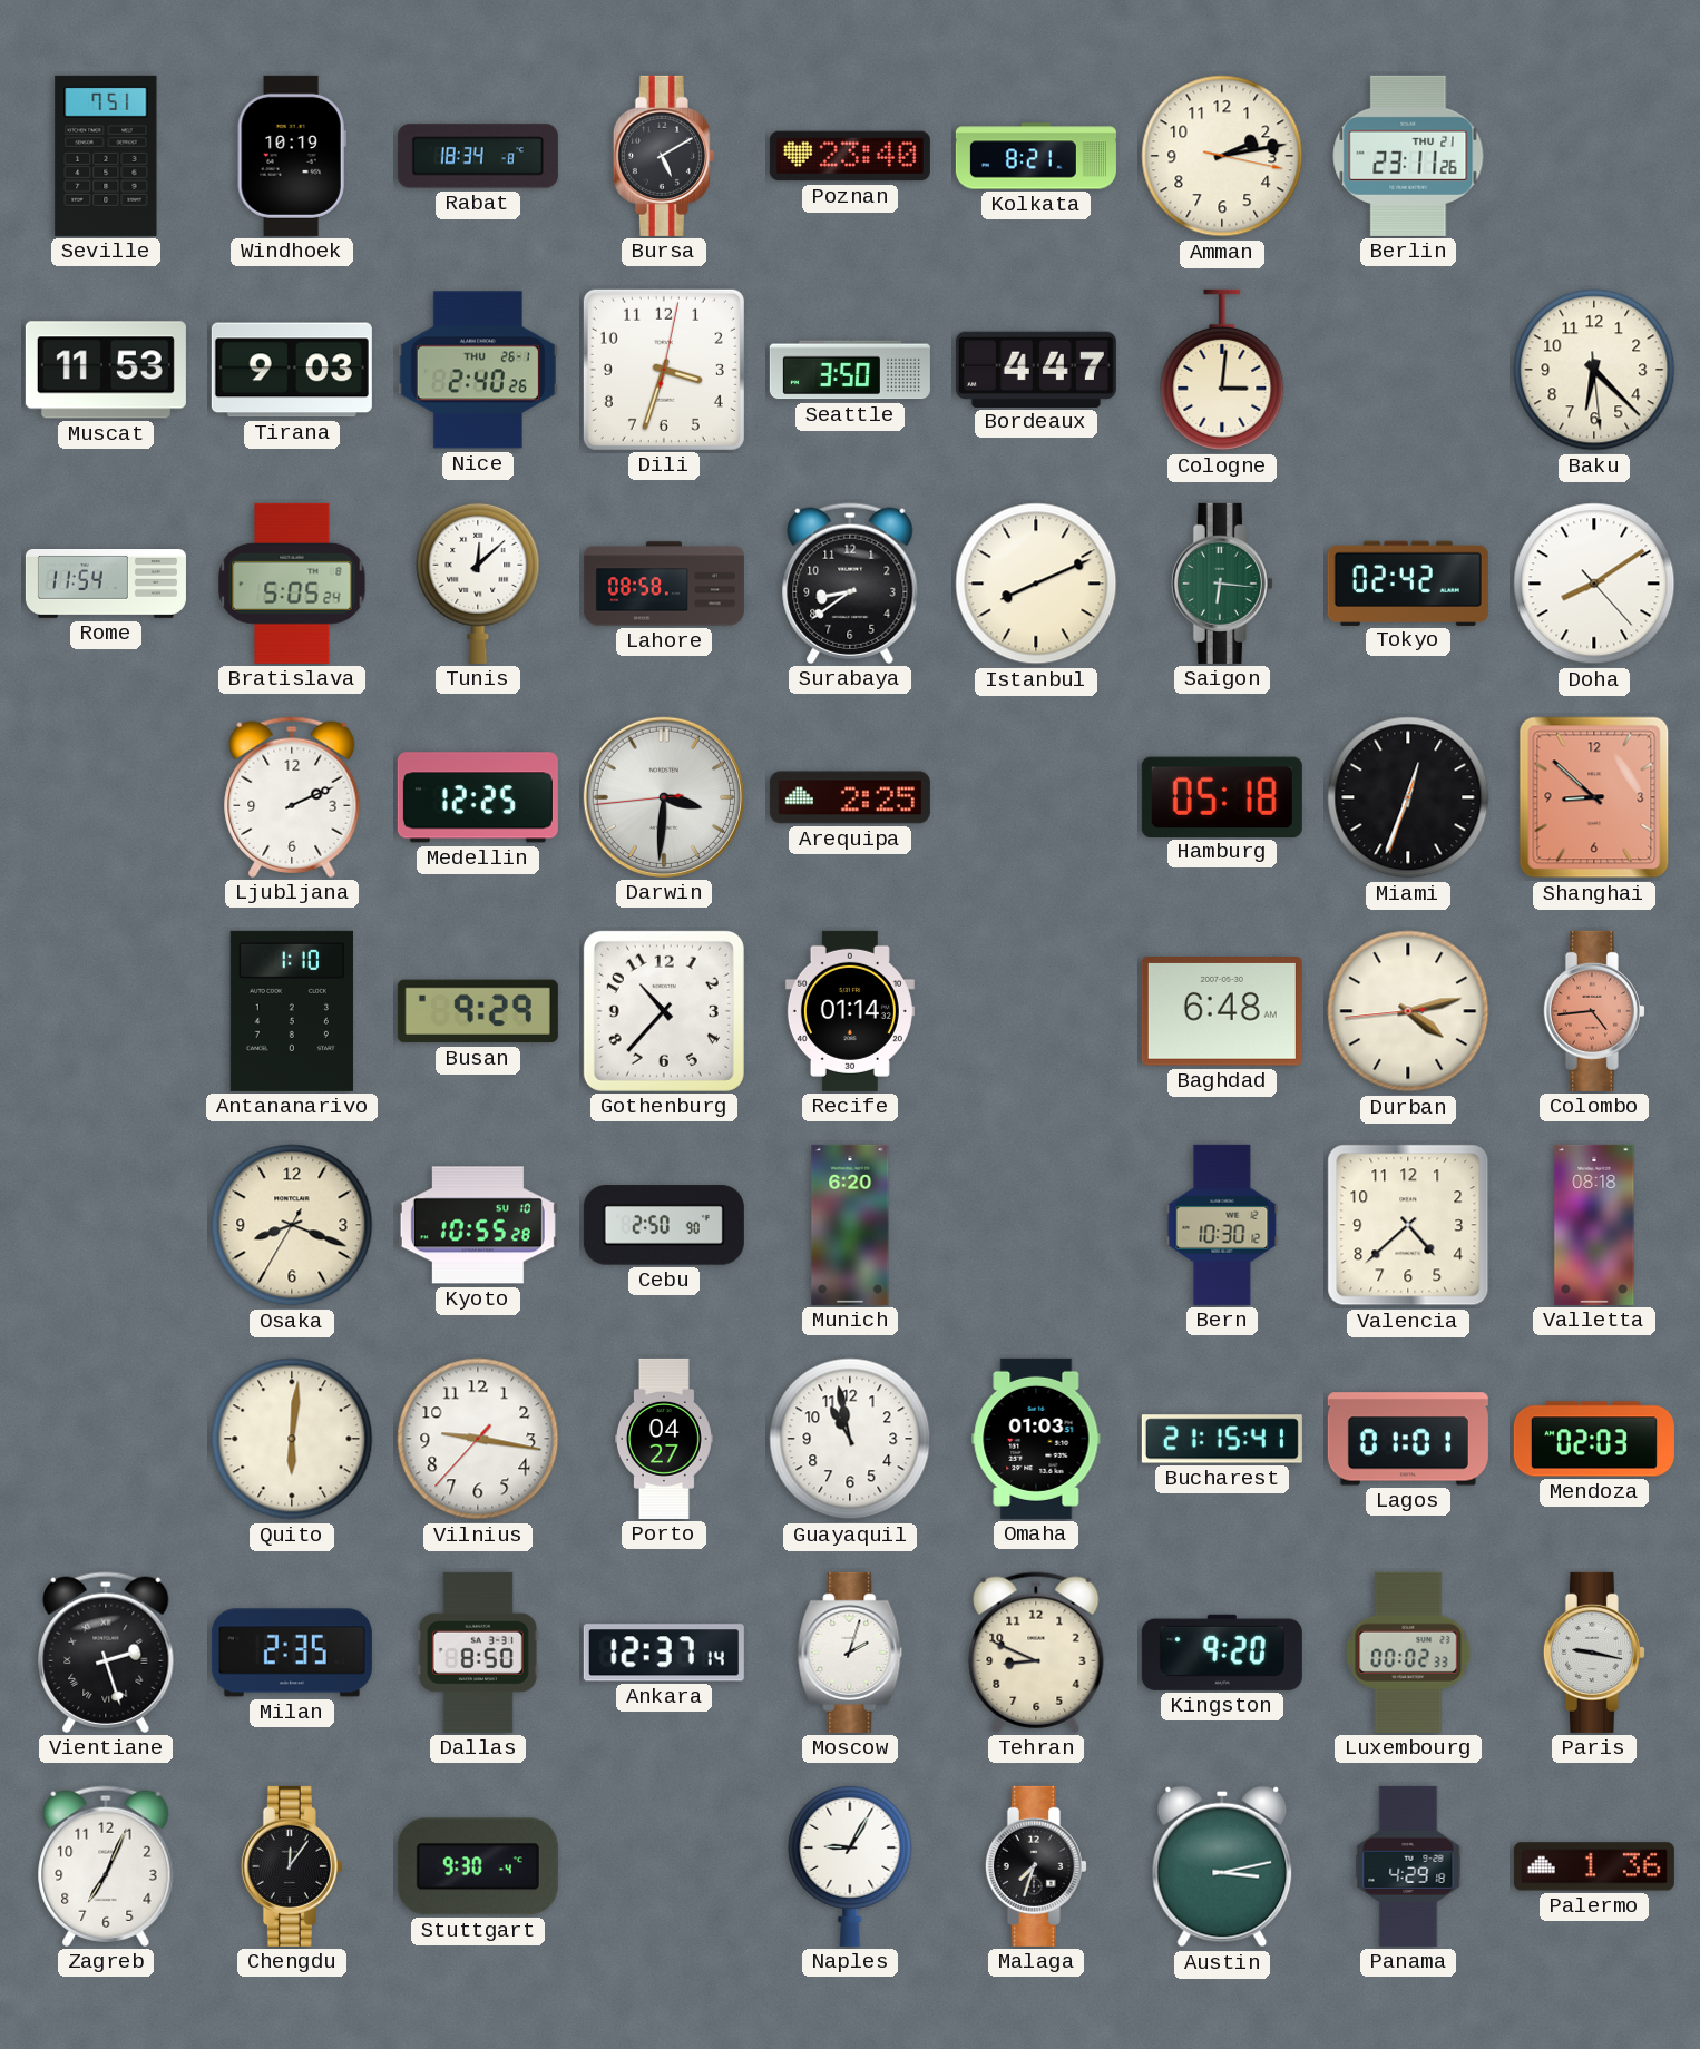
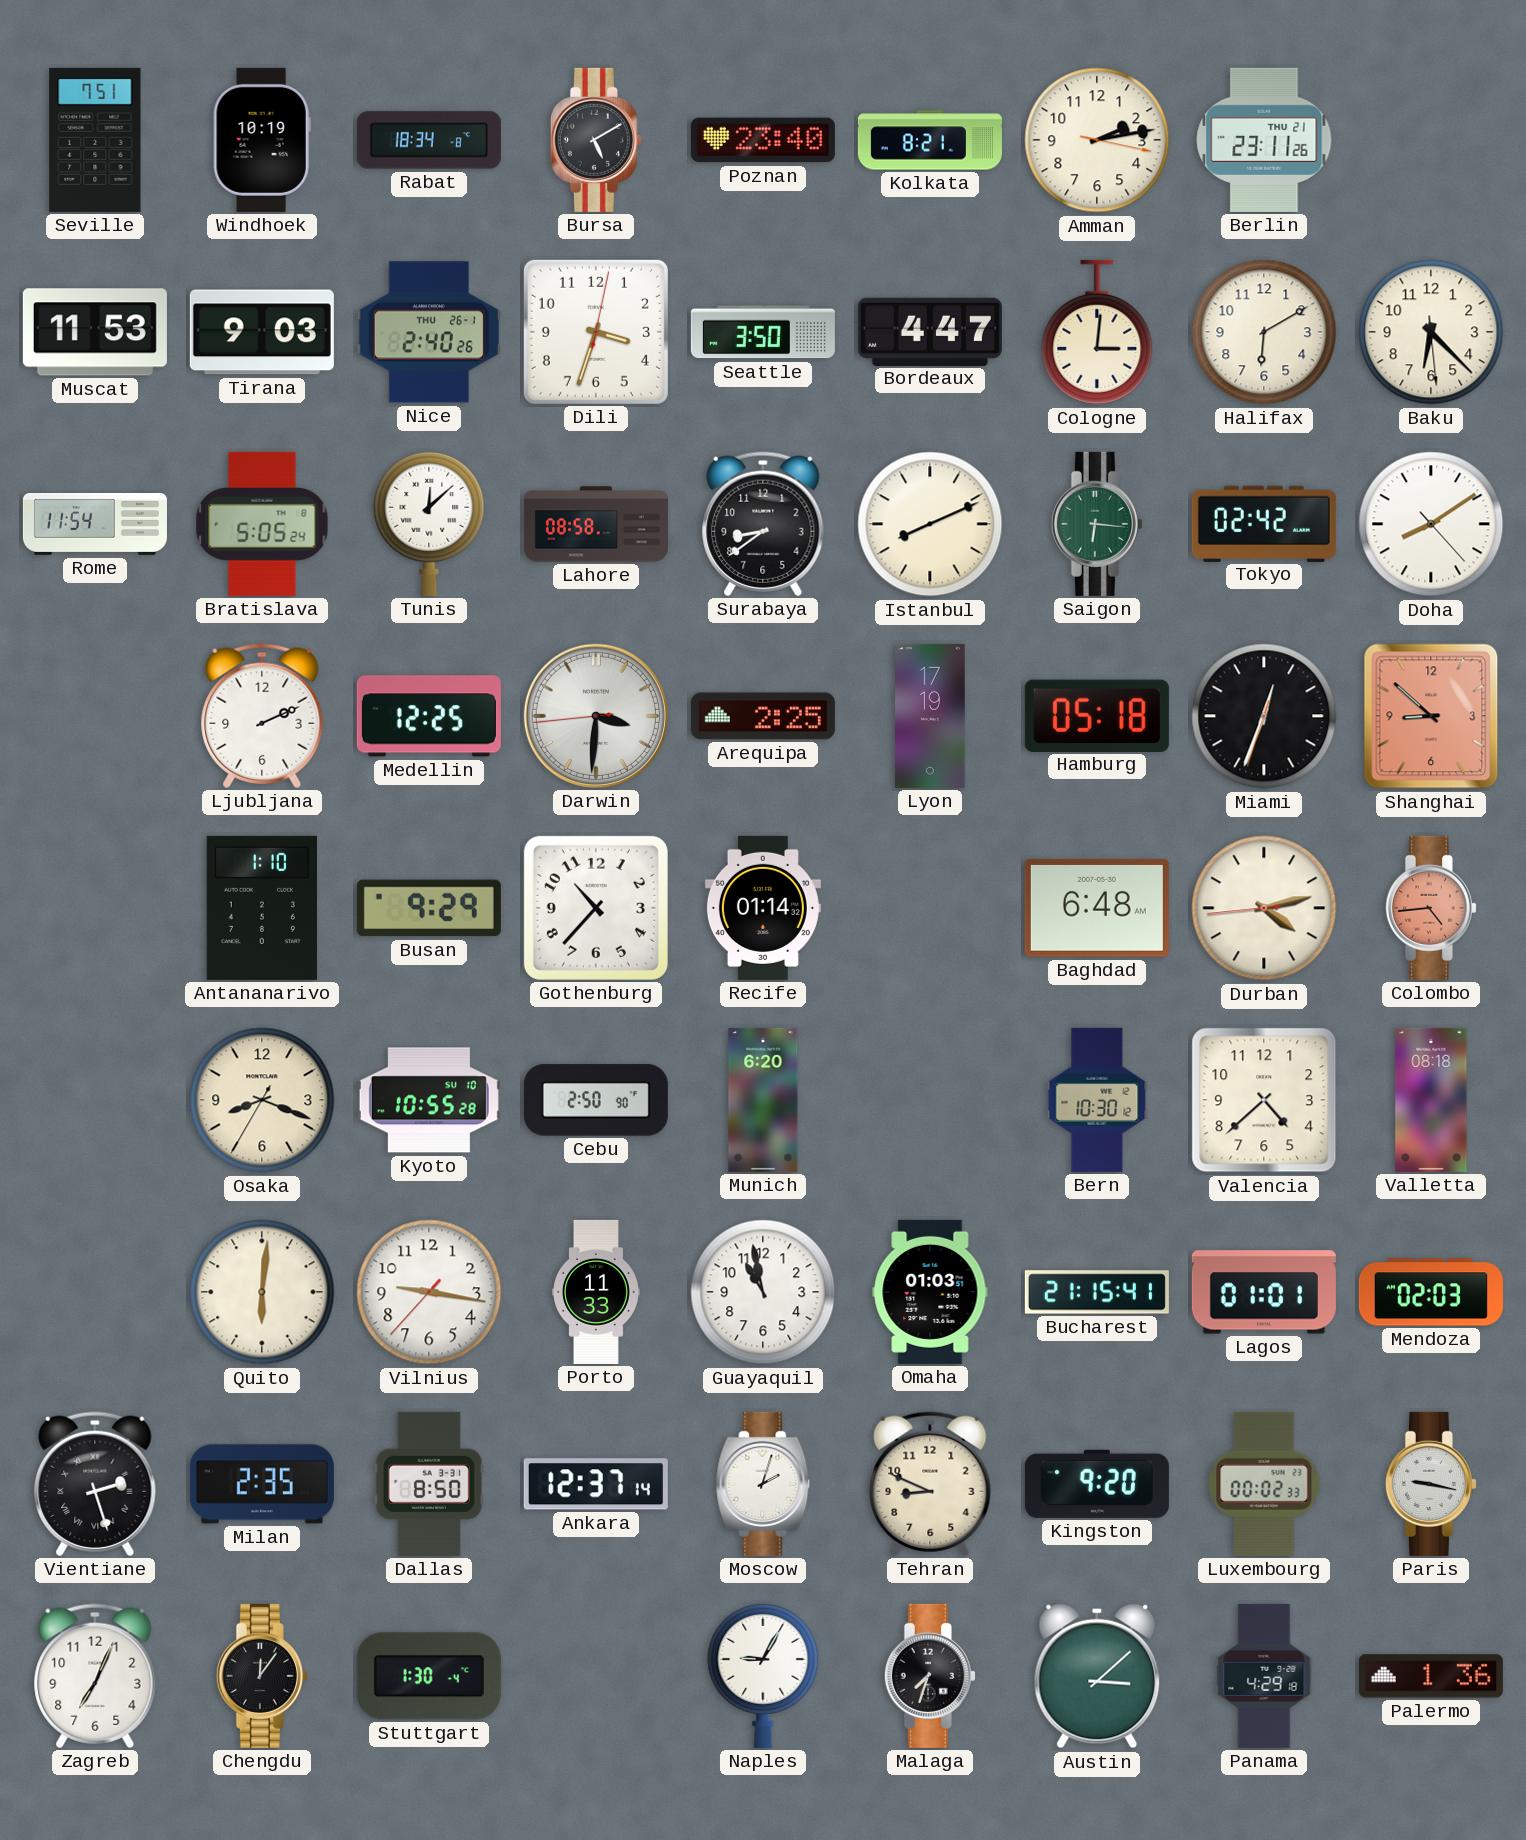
Halifax: none -> 6:10 (1264, 332)
Lyon: none -> 17:19 (930, 716)
Porto: 04:27 -> 11:33 (597, 1292)
Stuttgart: 9:30 -> 1:30 (429, 1676)
Austin: 3:13 -> 3:08 (1097, 1676)
